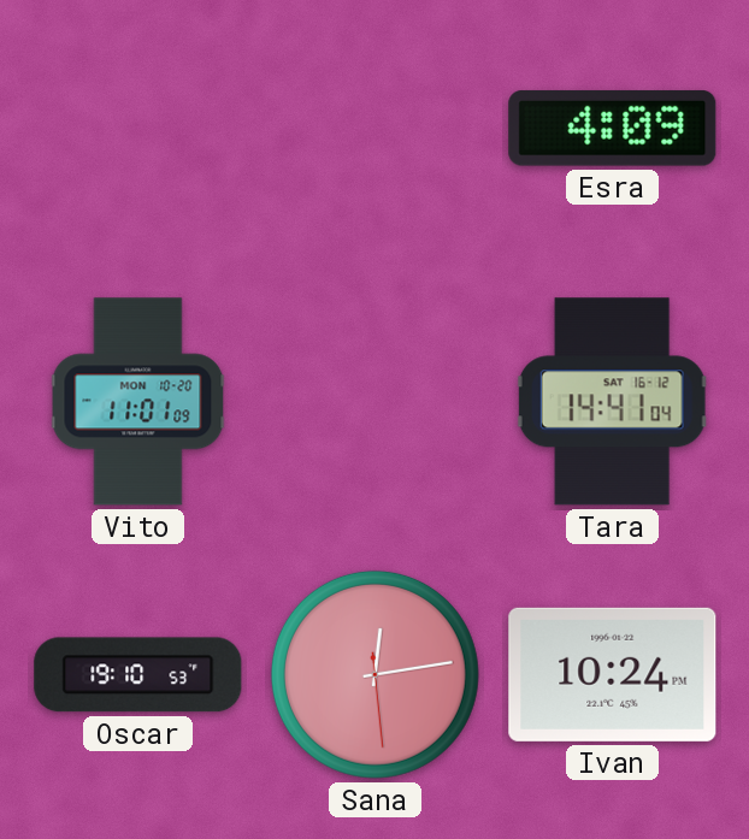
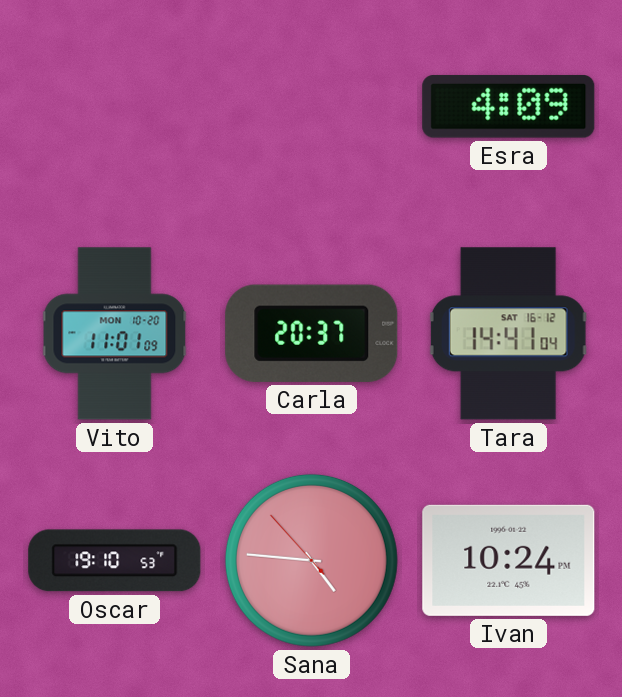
Carla: none -> 20:37 (312, 333)
Sana: 12:13 -> 4:45 (311, 560)
